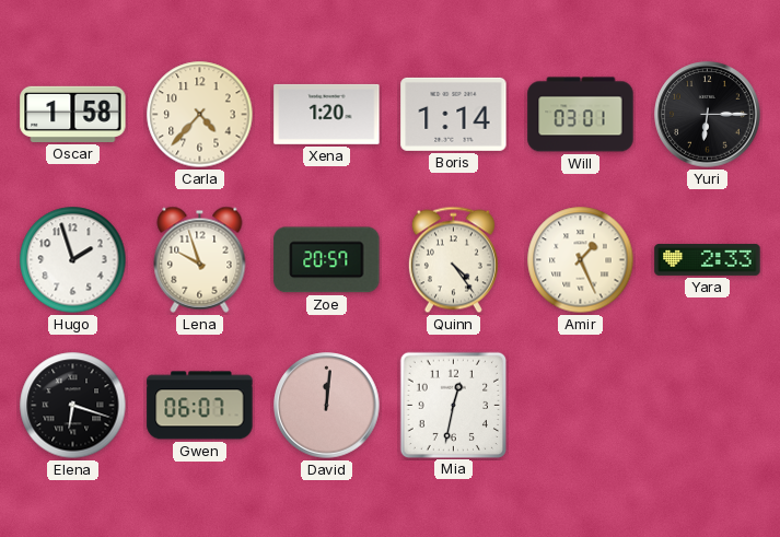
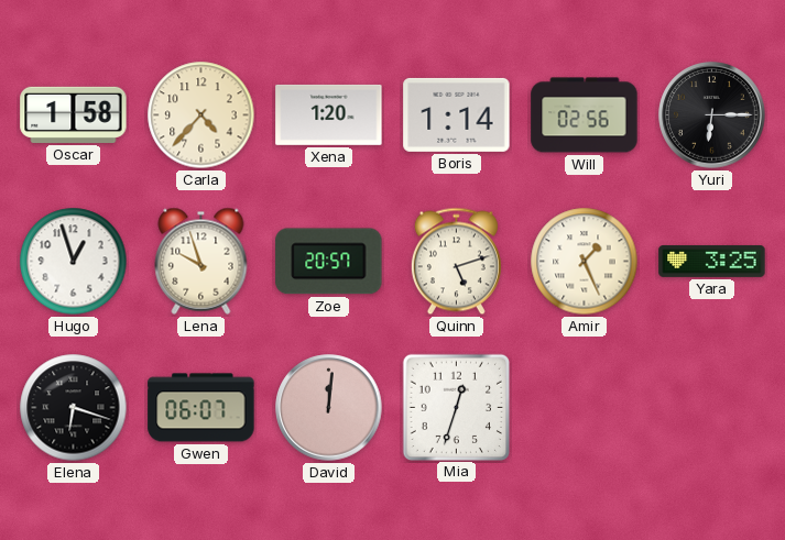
Will: 03:01 -> 02:56 (585, 115)
Hugo: 1:57 -> 12:57 (74, 262)
Quinn: 4:24 -> 5:12 (456, 262)
Yara: 2:33 -> 3:25 (712, 261)
Mia: 12:32 -> 12:33 (456, 407)
